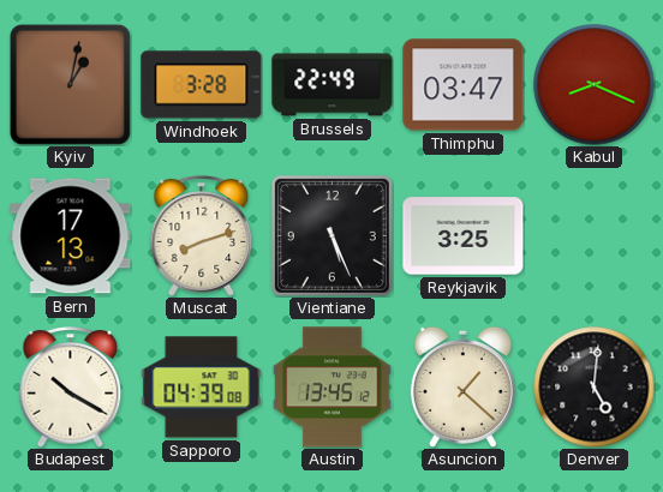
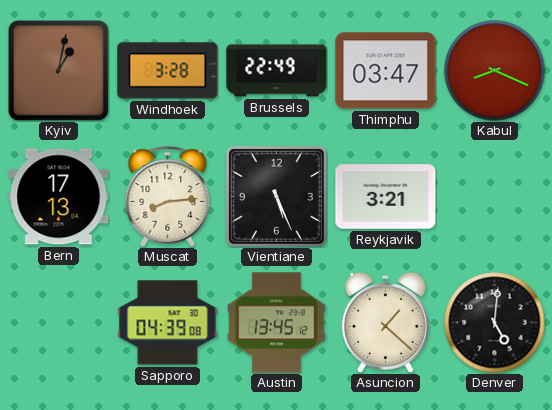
Muscat: 8:12 -> 8:14 (168, 197)
Reykjavik: 3:25 -> 3:21 (386, 197)
Budapest: 10:20 -> none (71, 388)
